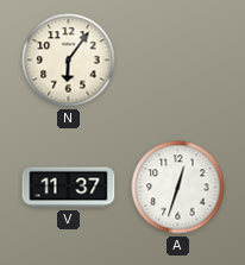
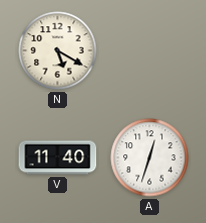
N: 6:06 -> 5:20 (58, 51)
V: 11:37 -> 11:40 (58, 158)
